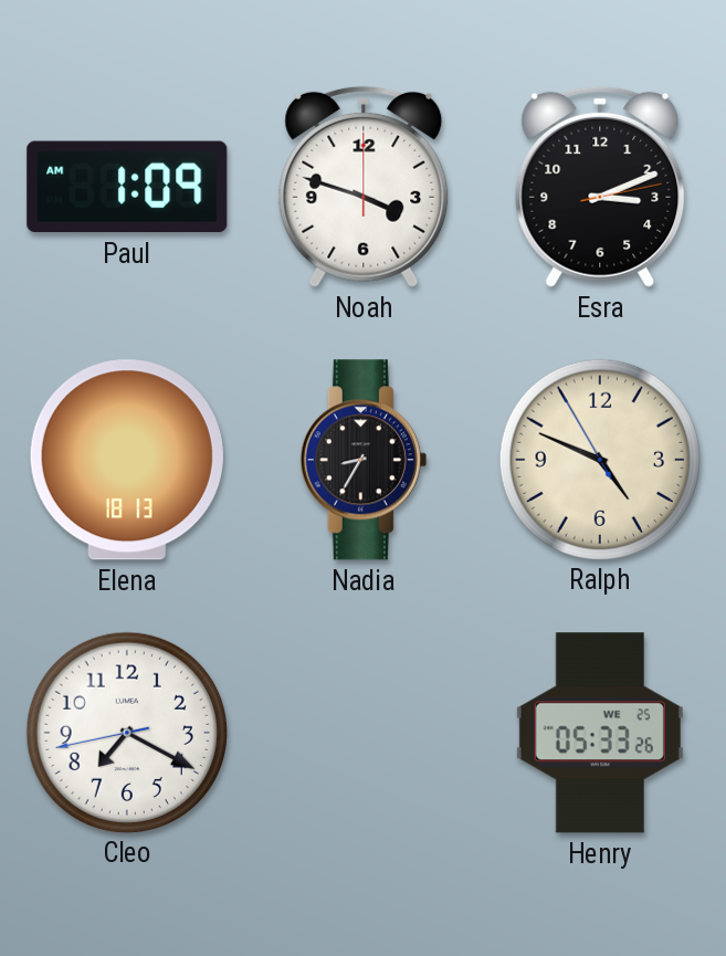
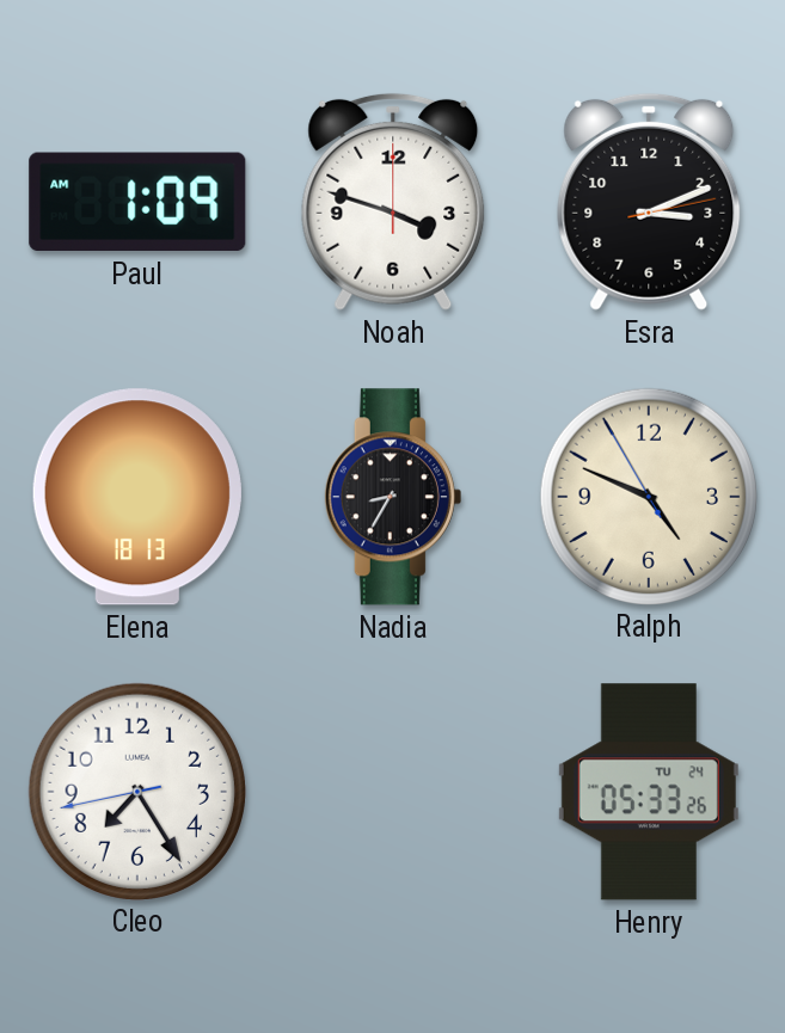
Cleo: 7:19 -> 7:24 (136, 791)
Henry date: WE 25 -> TU 24 (649, 792)
